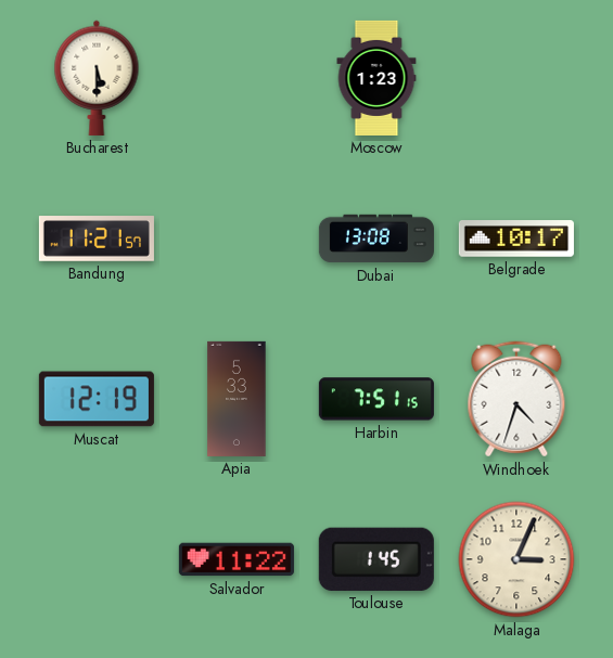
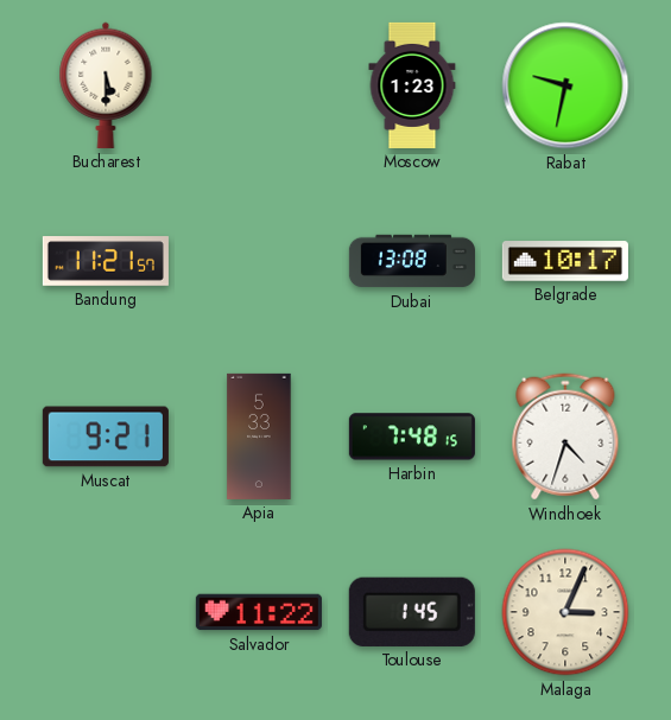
Rabat: none -> 9:32 (565, 85)
Muscat: 12:19 -> 9:21 (106, 437)
Harbin: 7:51 -> 7:48 (412, 437)
